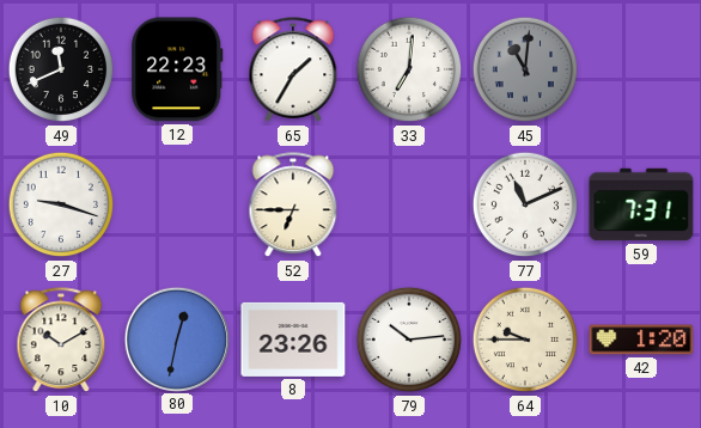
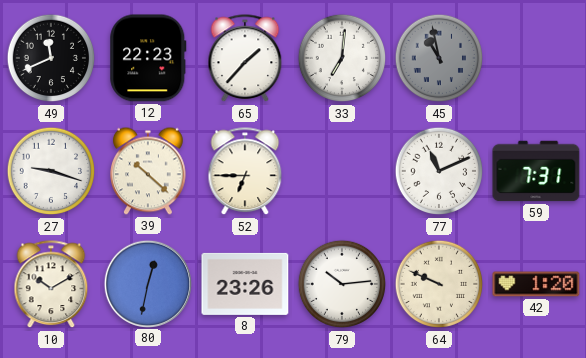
65: 1:35 -> 1:37 (245, 59)
45: 11:01 -> 10:58 (439, 58)
39: none -> 10:22 (149, 171)
64: 9:45 -> 9:49 (439, 284)
